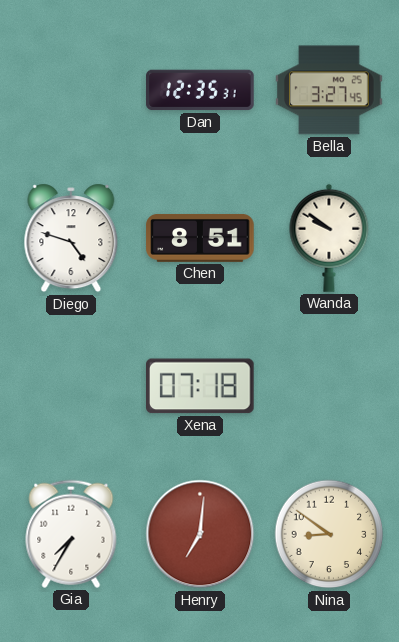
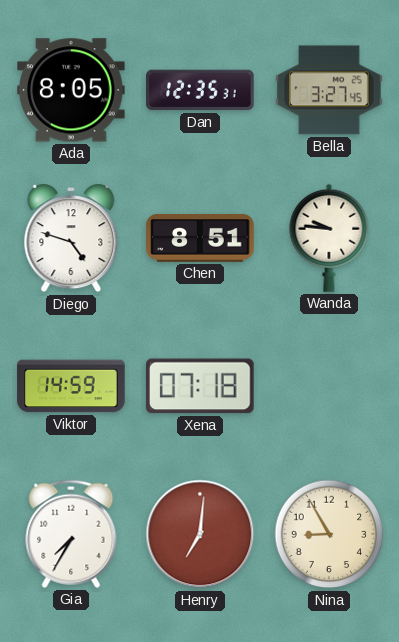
Ada: none -> 8:05 (71, 90)
Wanda: 9:51 -> 9:46 (329, 238)
Viktor: none -> 14:59 (71, 386)
Nina: 8:51 -> 8:55 (329, 534)
